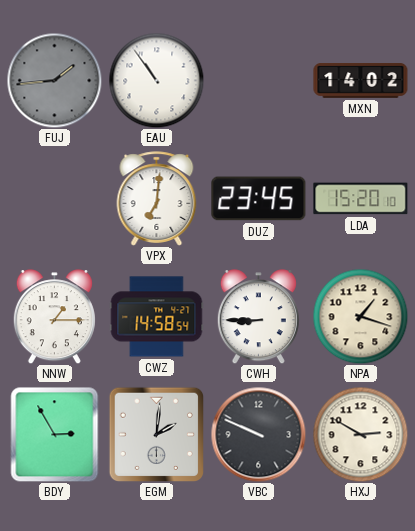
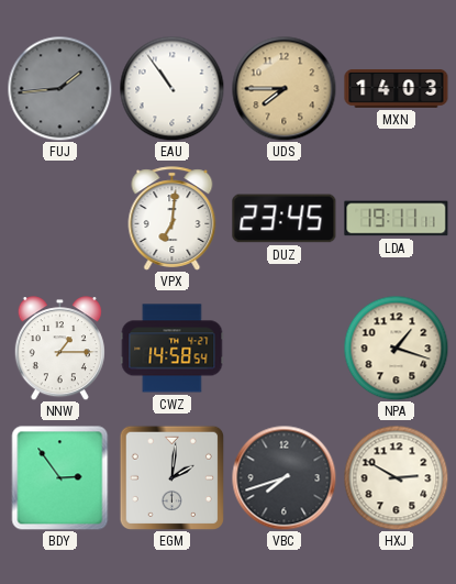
UDS: none -> 7:45 (283, 88)
MXN: 14:02 -> 14:03 (397, 89)
LDA: 15:20 -> 19:11 (397, 219)
CWH: 8:45 -> none (258, 317)
BDY: 2:55 -> 2:54 (60, 477)
VBC: 9:49 -> 7:42 (283, 477)
